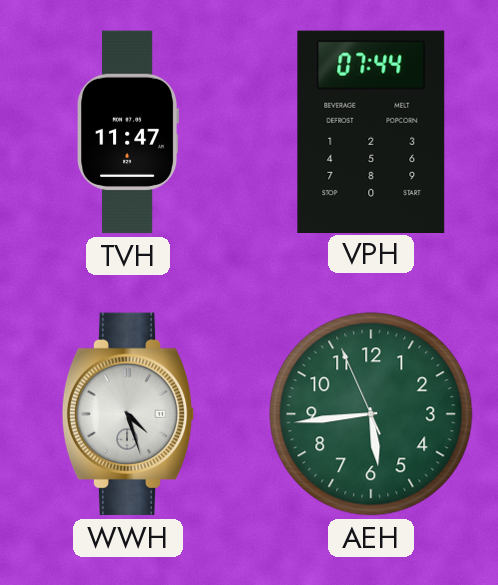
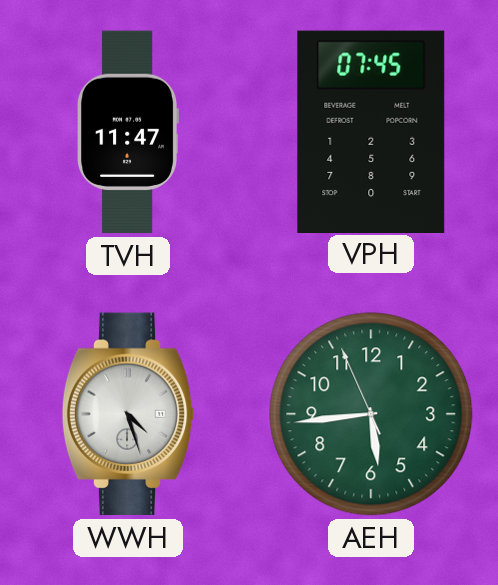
VPH: 07:44 -> 07:45 (371, 131)
